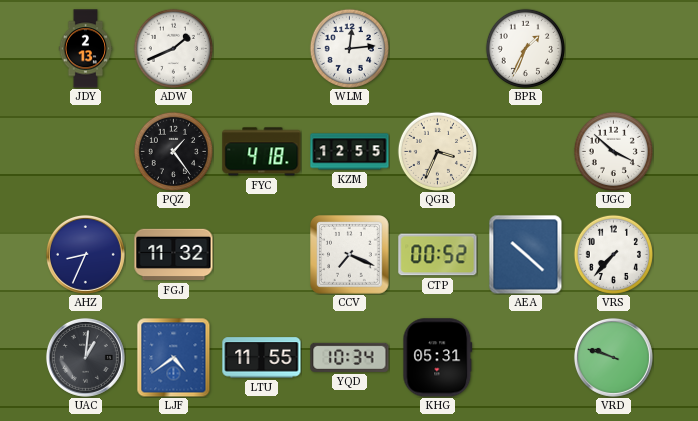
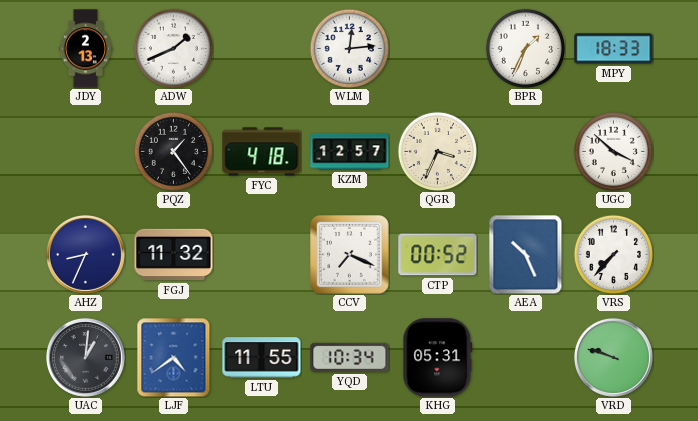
MPY: none -> 18:33 (614, 49)
KZM: 12:55 -> 12:57 (350, 152)
AEA: 10:22 -> 10:26 (526, 254)
